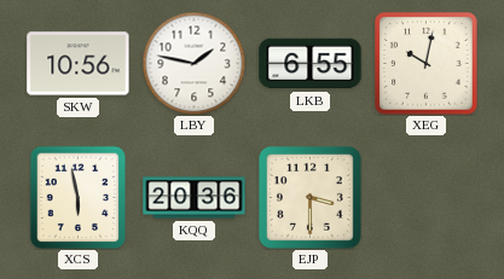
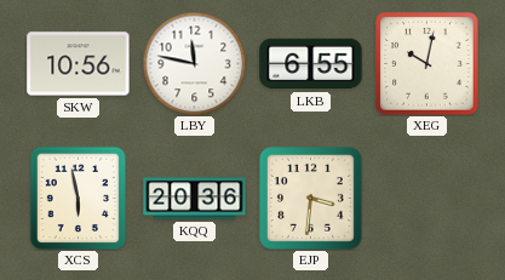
LBY: 1:47 -> 11:47 (194, 63)
EJP: 3:30 -> 3:31 (310, 198)
